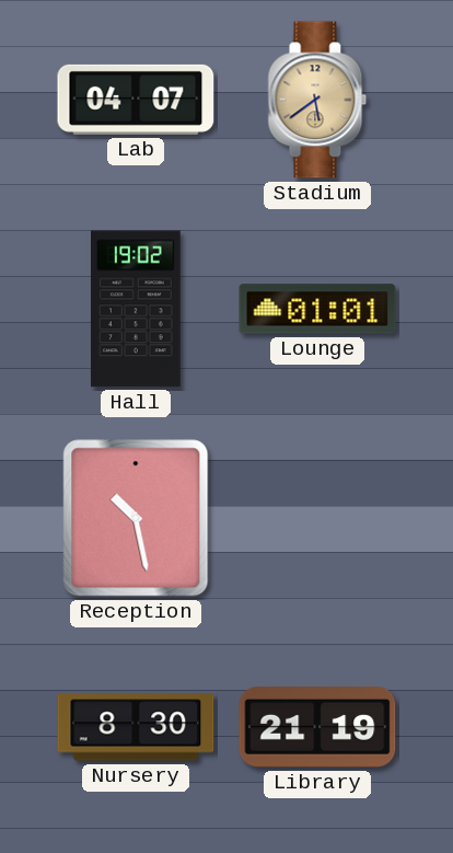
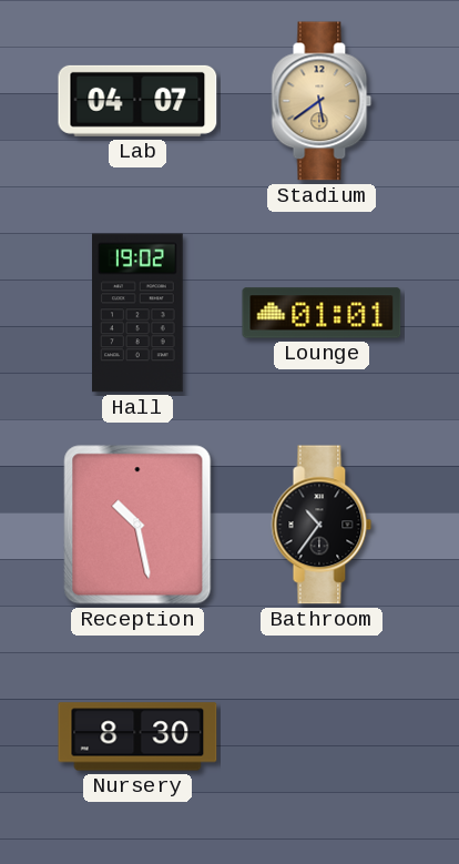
Bathroom: none -> 10:36 (322, 525)
Library: 21:19 -> none (317, 728)
